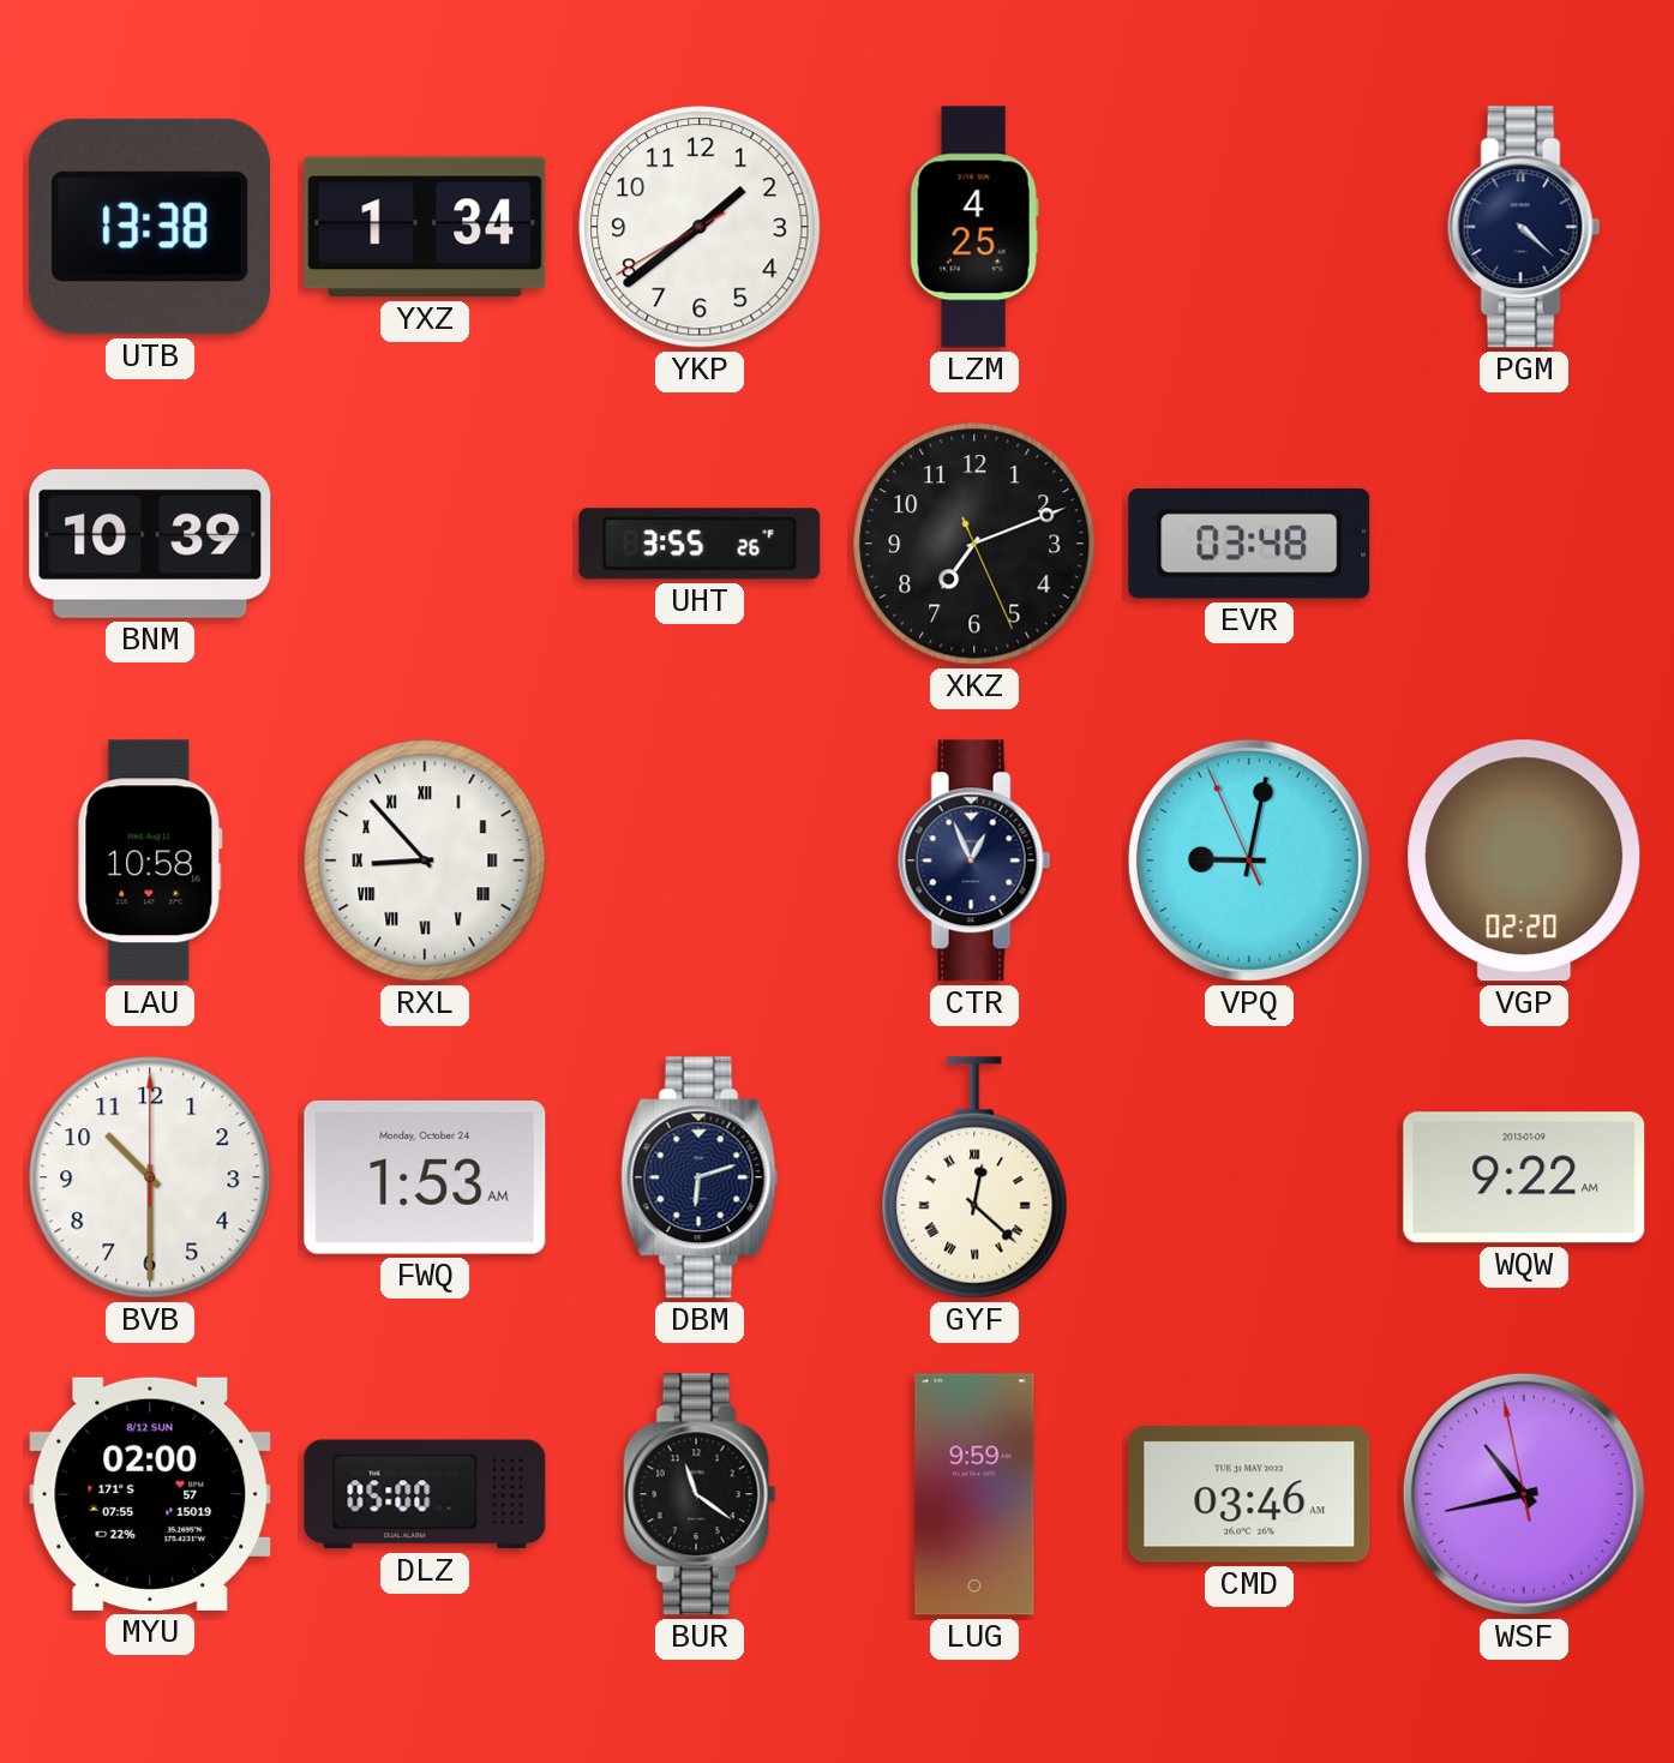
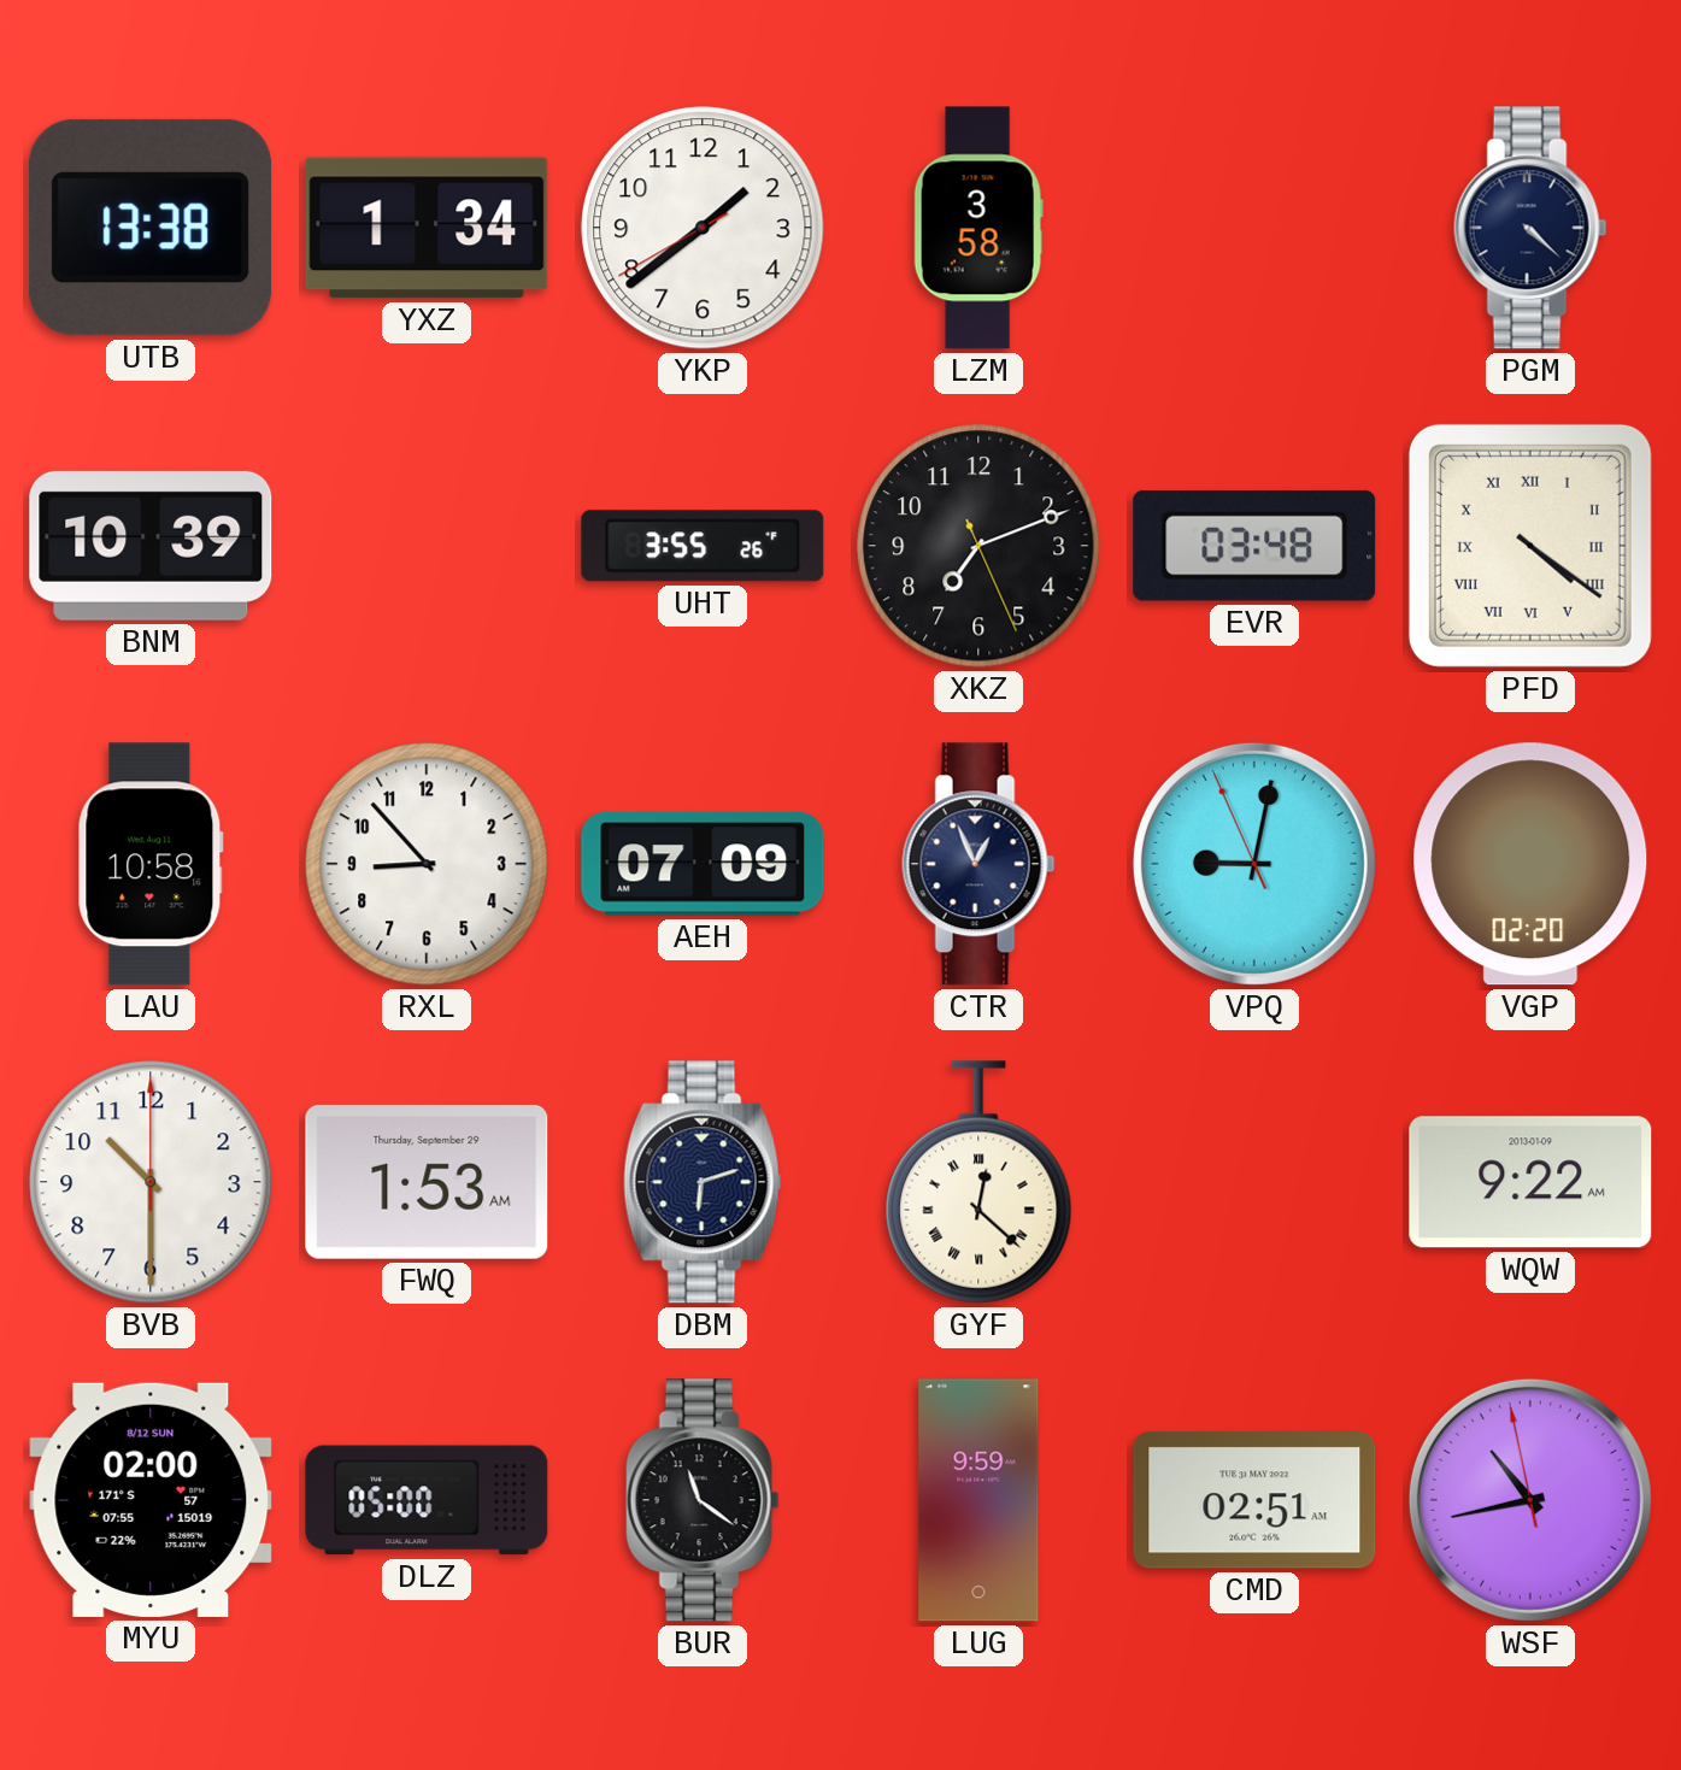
LZM: 4:25 -> 3:58 (978, 228)
PFD: none -> 4:21 (1530, 546)
RXL numerals: Roman -> Arabic (427, 864)
AEH: none -> 07:09 (703, 864)
FWQ date: Monday, October 24 -> Thursday, September 29 (427, 1182)
CMD: 03:46 -> 02:51 (1254, 1500)
